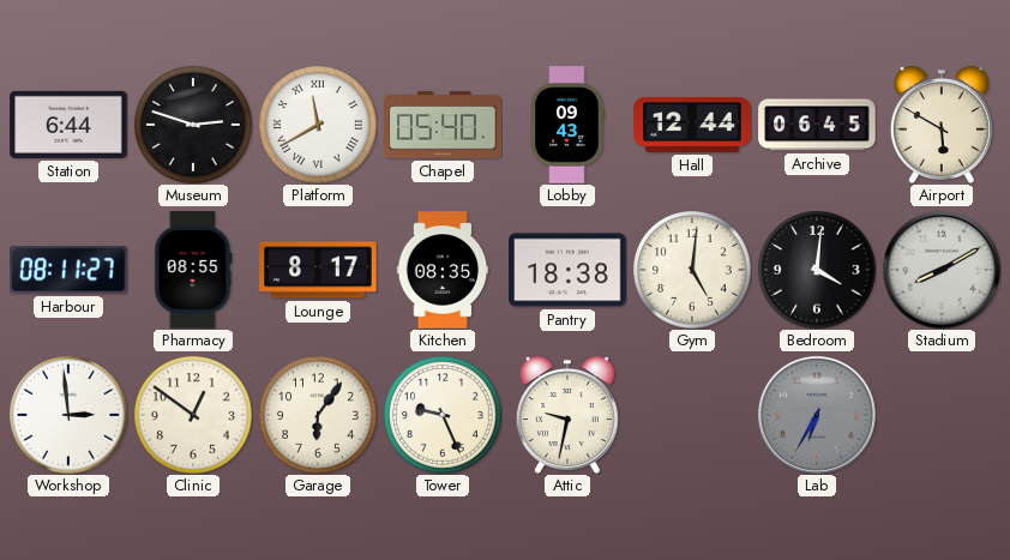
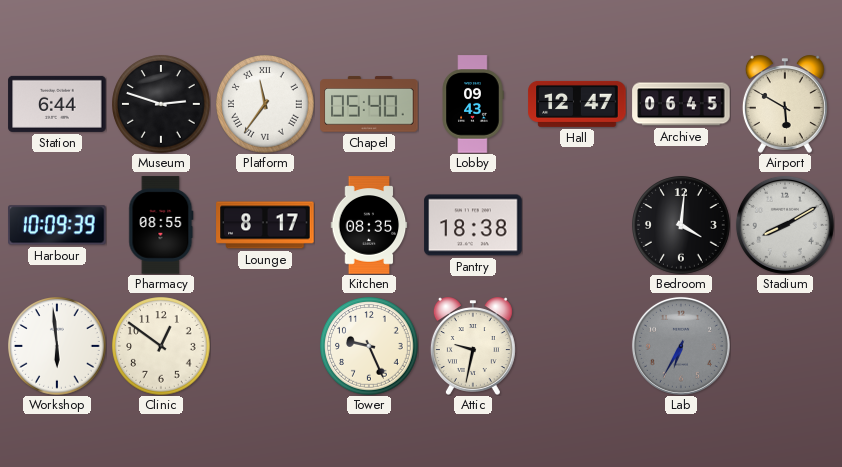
Platform: 11:40 -> 11:36 (265, 104)
Hall: 12:44 -> 12:47 (577, 104)
Harbour: 08:11 -> 10:09 (57, 225)
Gym: 5:01 -> none (692, 270)
Workshop: 2:59 -> 5:59 (57, 346)
Garage: 6:06 -> none (318, 415)
